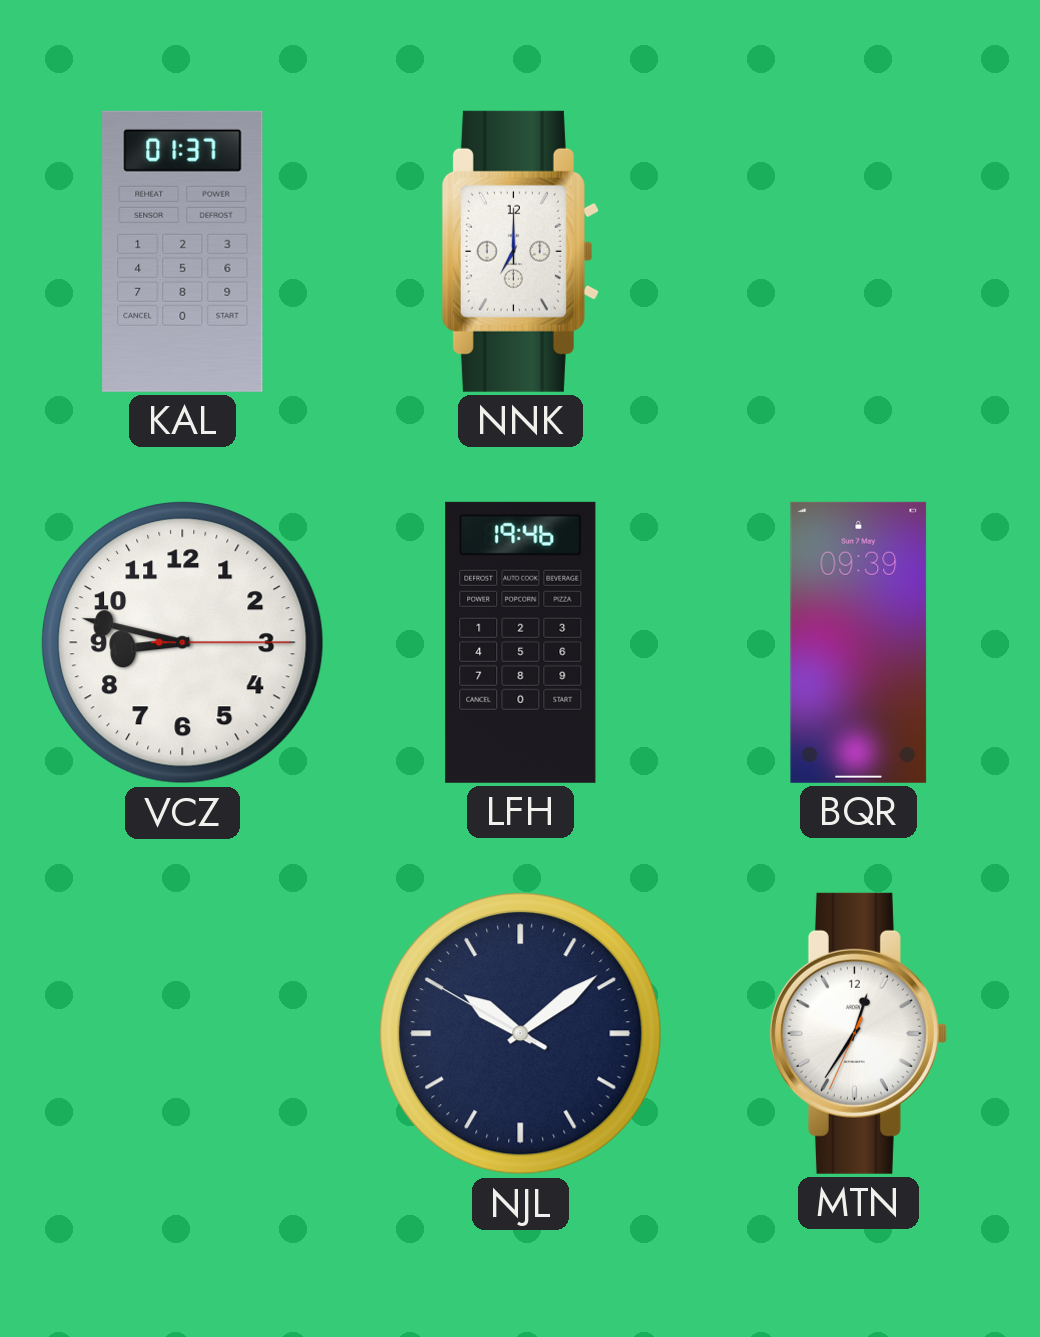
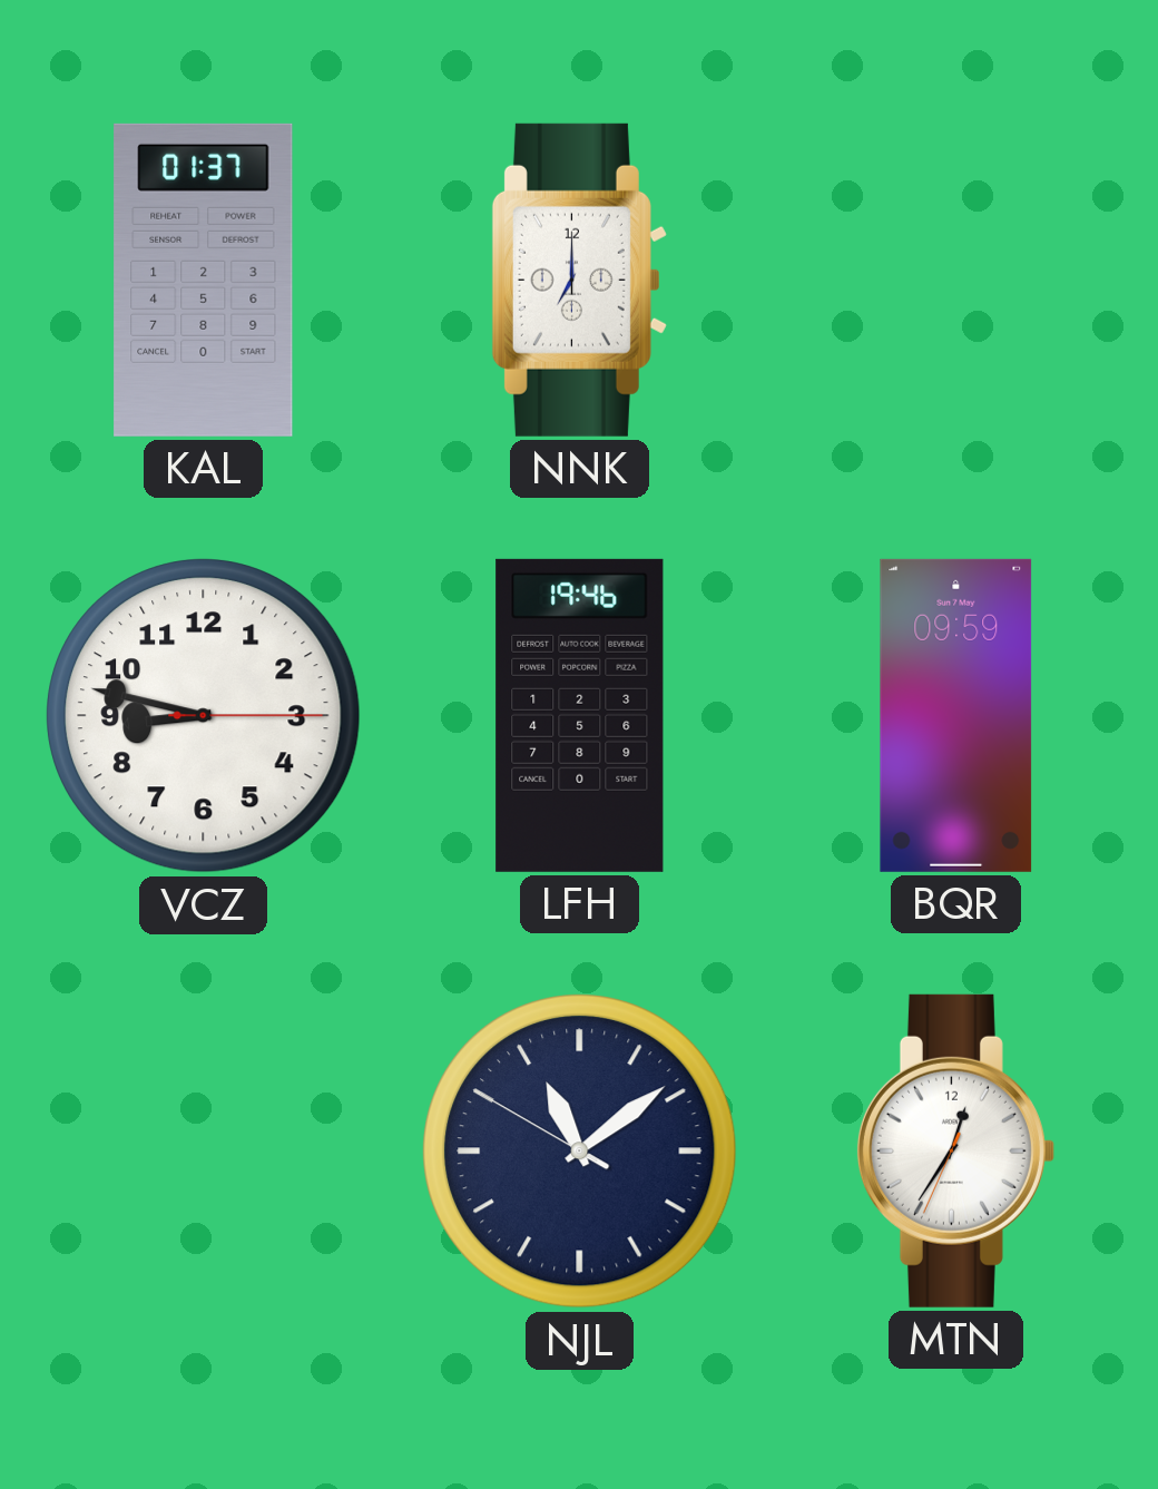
BQR: 09:39 -> 09:59 (956, 715)
NJL: 10:08 -> 11:08 (580, 1152)
